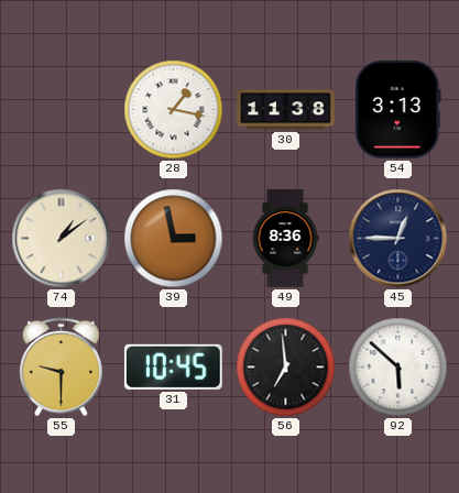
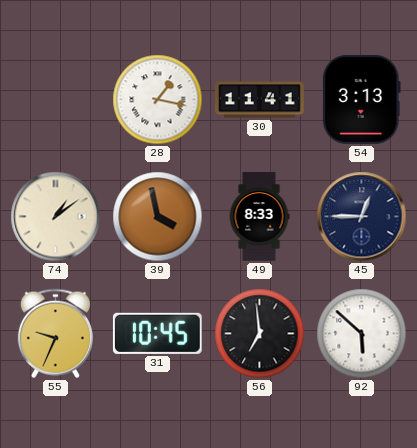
30: 11:38 -> 11:41 (260, 100)
39: 2:58 -> 3:58 (158, 217)
49: 8:36 -> 8:33 (259, 217)
55: 9:30 -> 9:34 (55, 334)
